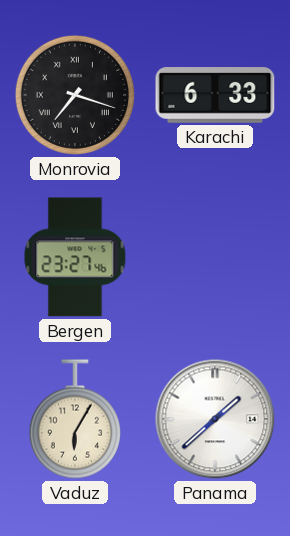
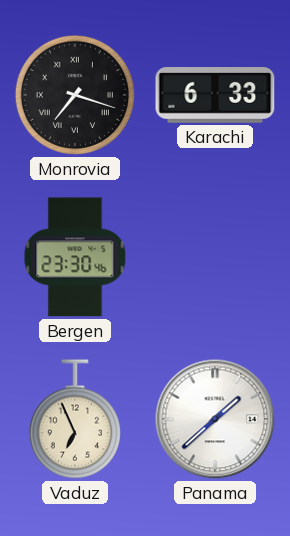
Bergen: 23:27 -> 23:30 (75, 257)
Vaduz: 6:05 -> 6:56 (75, 419)
